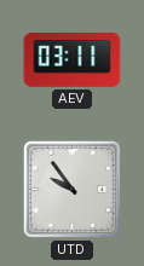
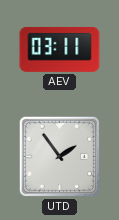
UTD: 9:54 -> 1:54 (59, 156)
